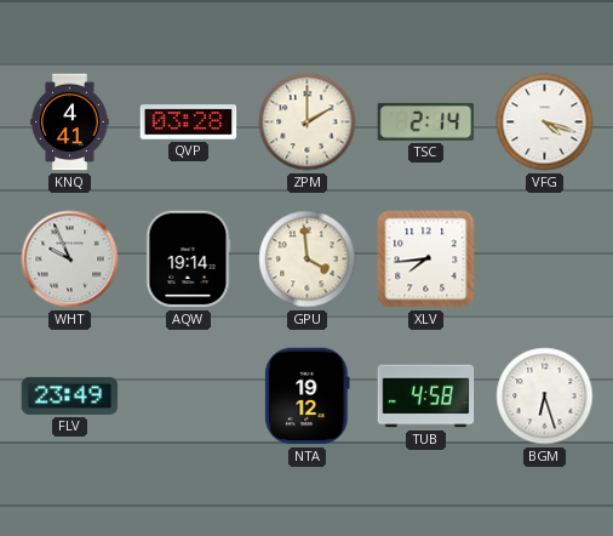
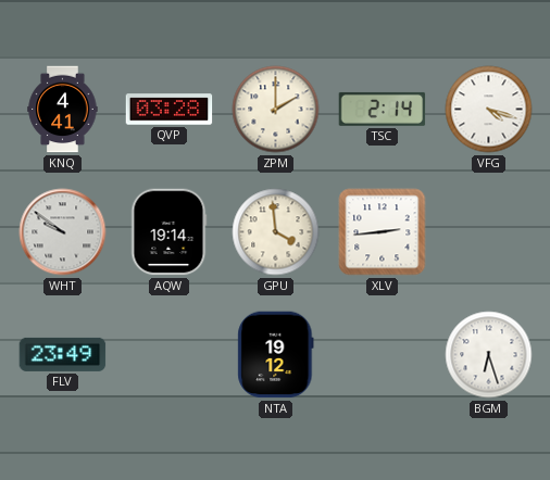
WHT: 9:56 -> 9:51 (63, 232)
XLV: 7:44 -> 2:44 (383, 232)
TUB: 4:58 -> none (426, 397)
